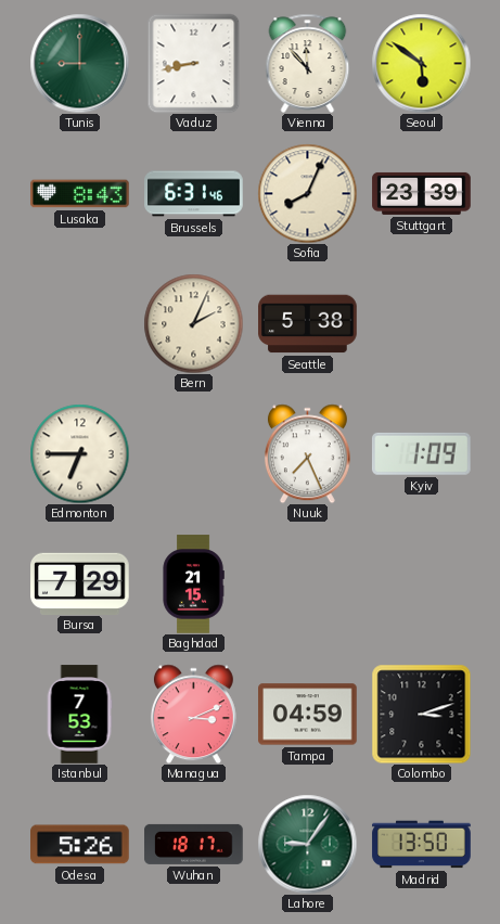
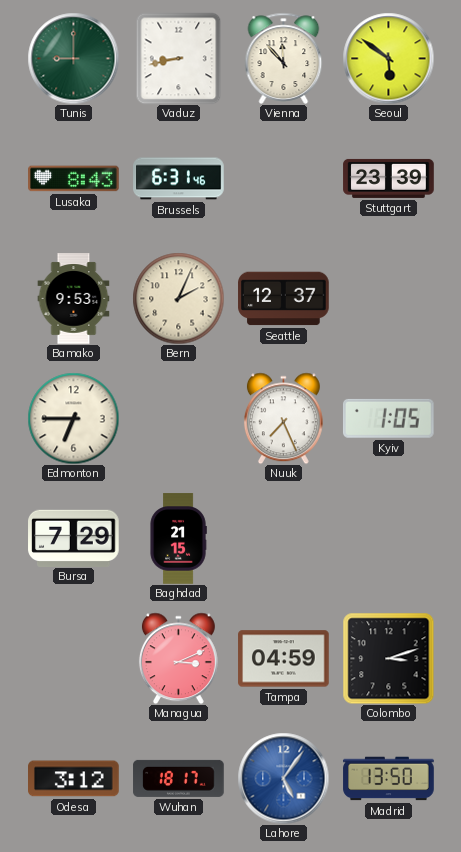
Sofia: 8:04 -> none (307, 193)
Bamako: none -> 9:53 (74, 299)
Seattle: 5:38 -> 12:37 (284, 299)
Kyiv: 1:09 -> 1:05 (389, 418)
Istanbul: 7:53 -> none (79, 715)
Odesa: 5:26 -> 3:12 (74, 779)
Lahore: 9:06 -> 5:06 (283, 778)
Lahore dial: green -> blue (283, 778)
